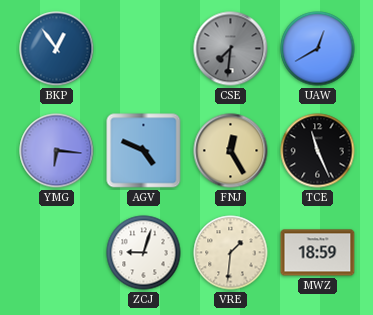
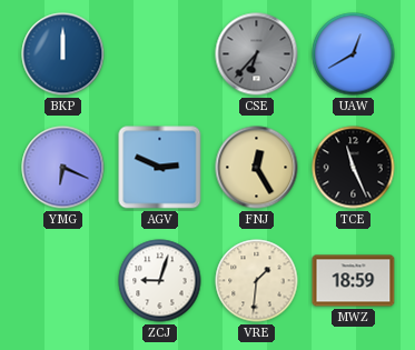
BKP: 12:54 -> 12:00 (63, 54)
CSE: 7:31 -> 6:37 (257, 54)
YMG: 6:16 -> 6:19 (63, 168)
AGV: 4:49 -> 2:49 (160, 168)
